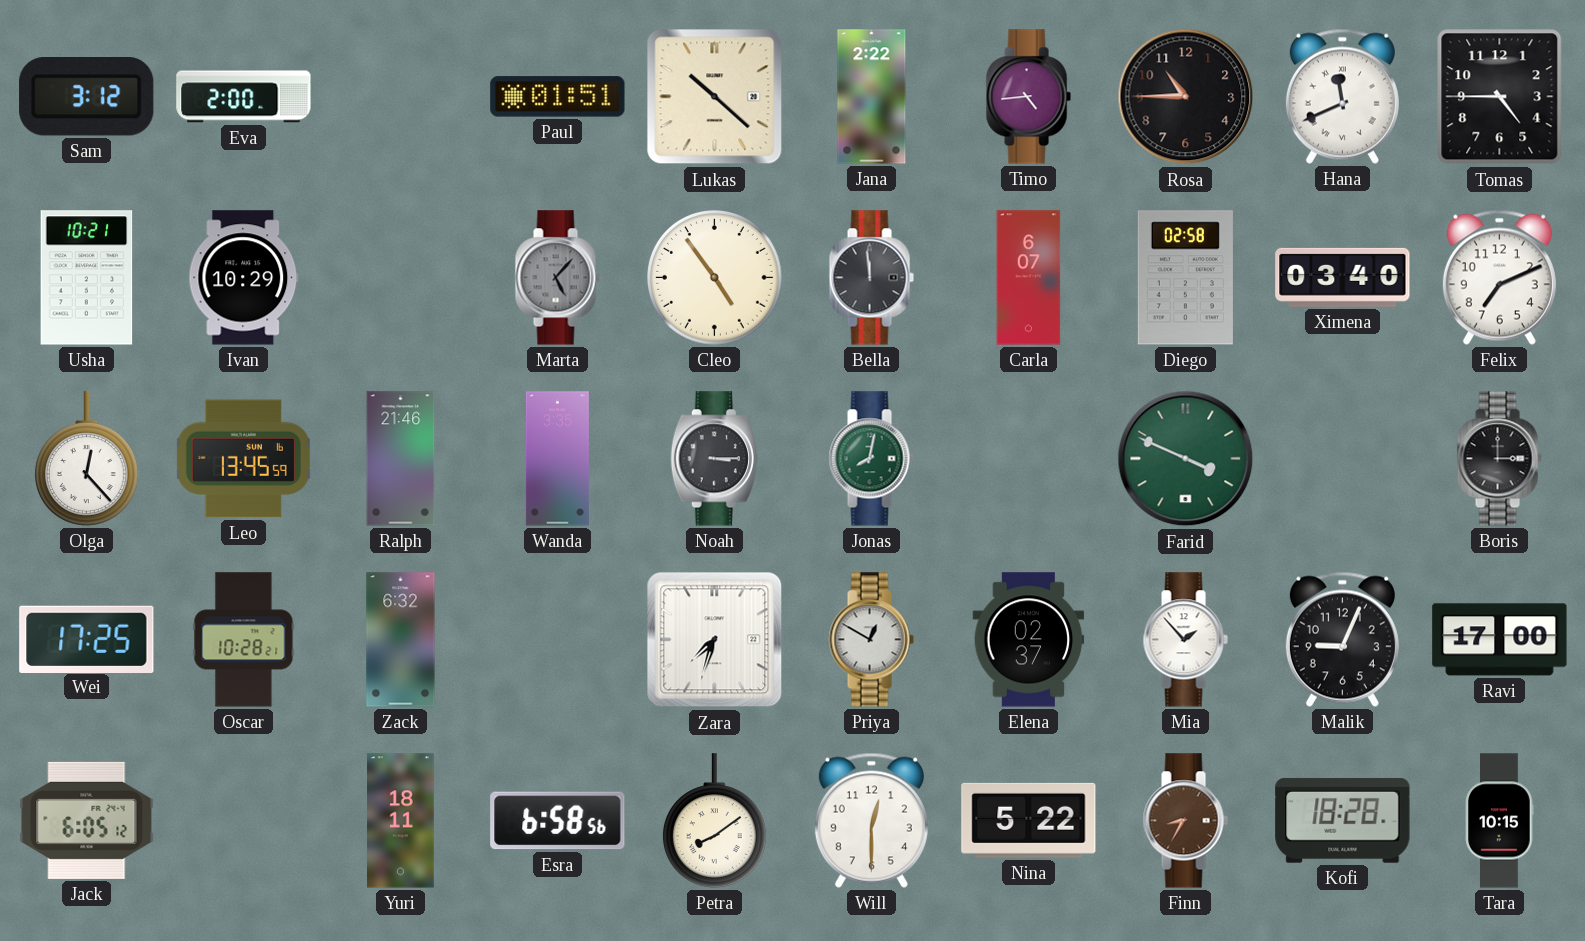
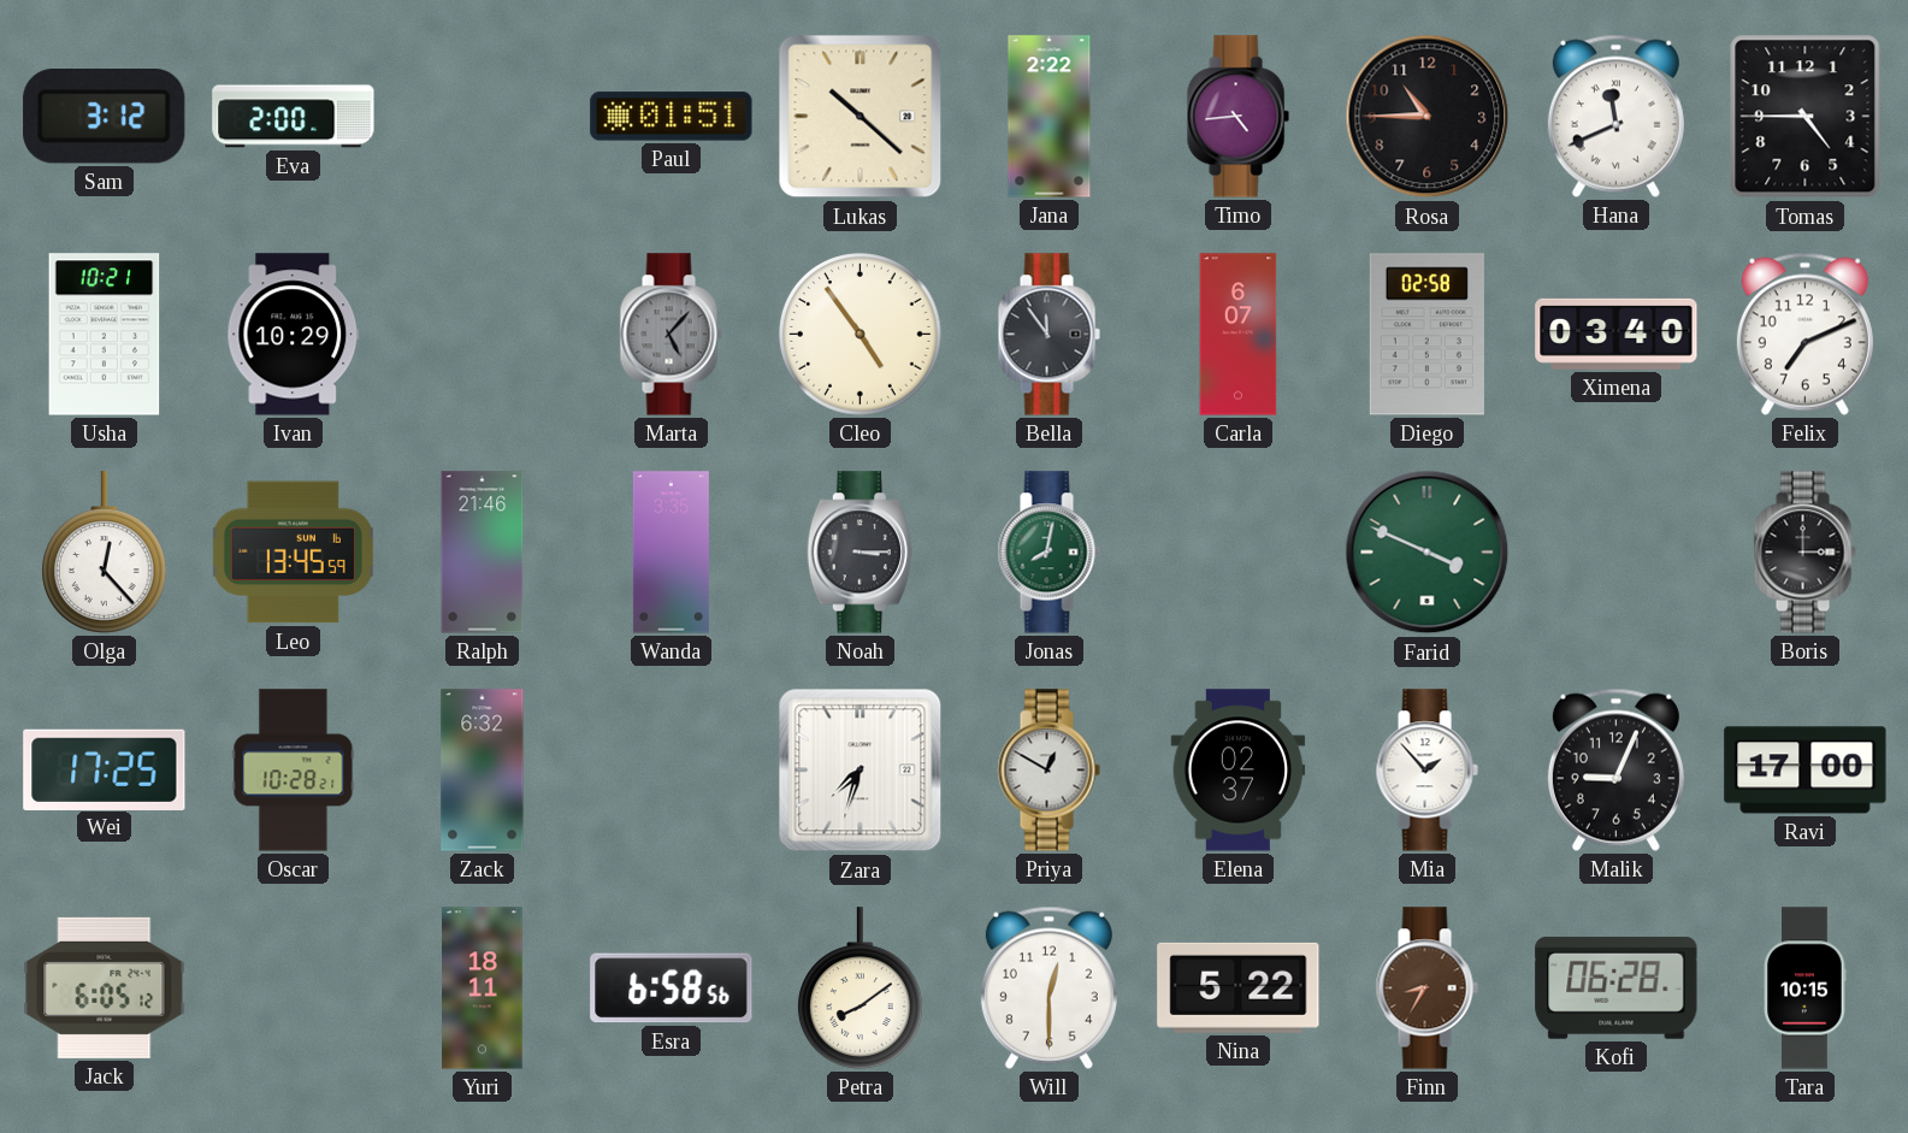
Bella: 11:59 -> 11:54 (1048, 335)
Kofi: 18:28 -> 06:28 (1617, 987)
